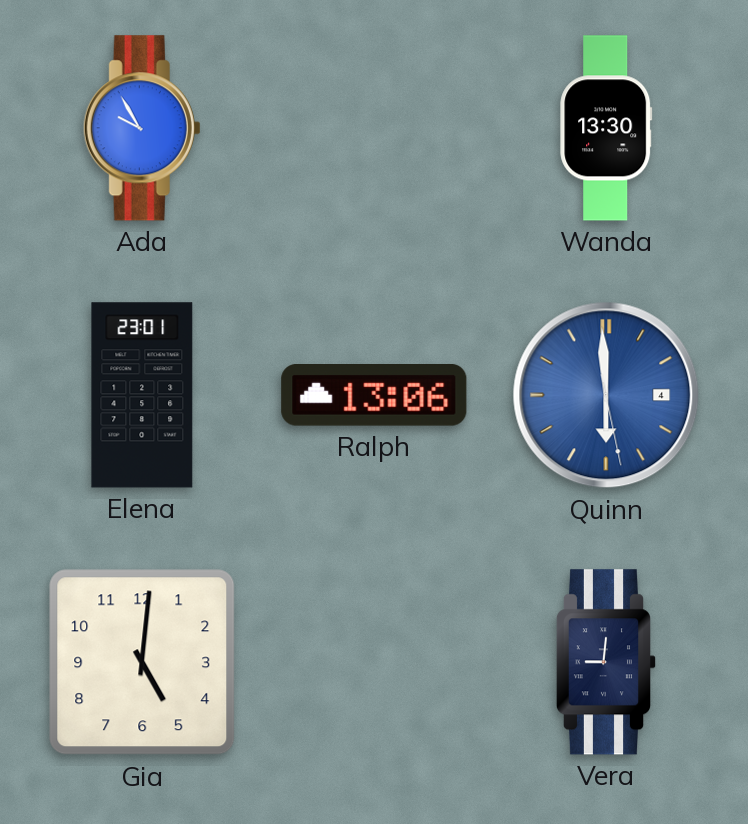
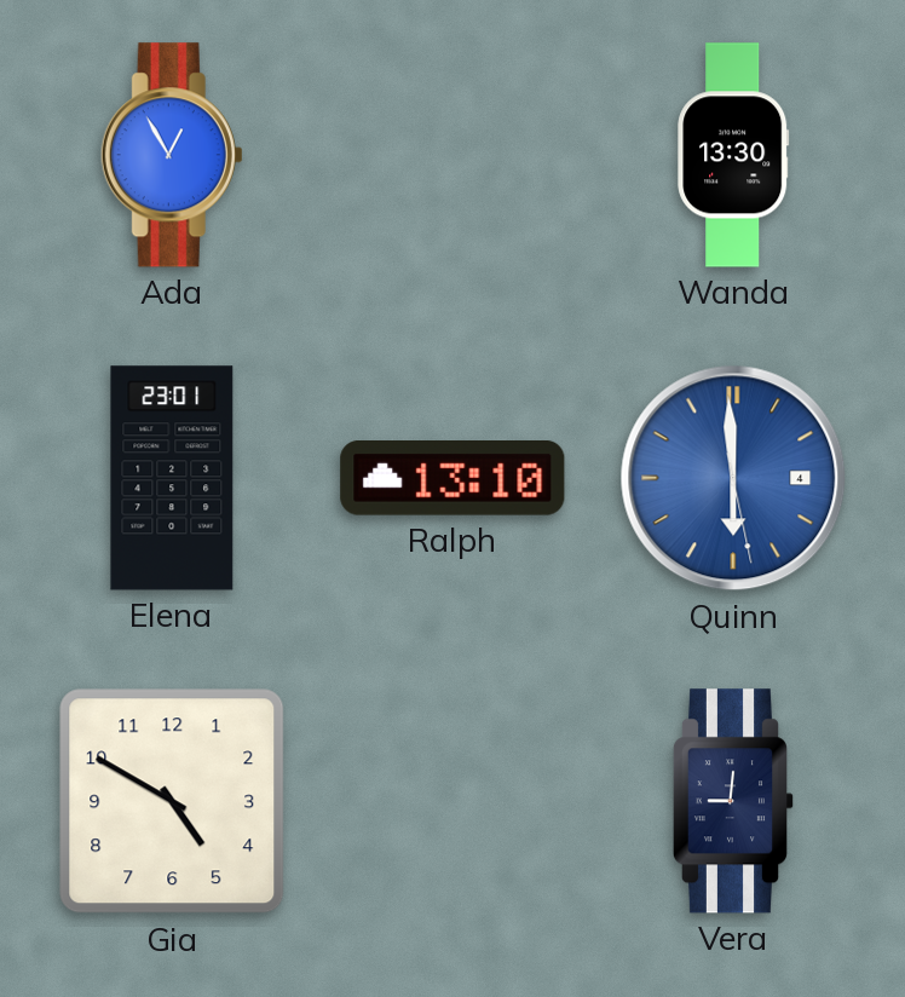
Ada: 9:55 -> 12:55 (172, 155)
Ralph: 13:06 -> 13:10 (452, 479)
Gia: 5:01 -> 4:50 (172, 801)
